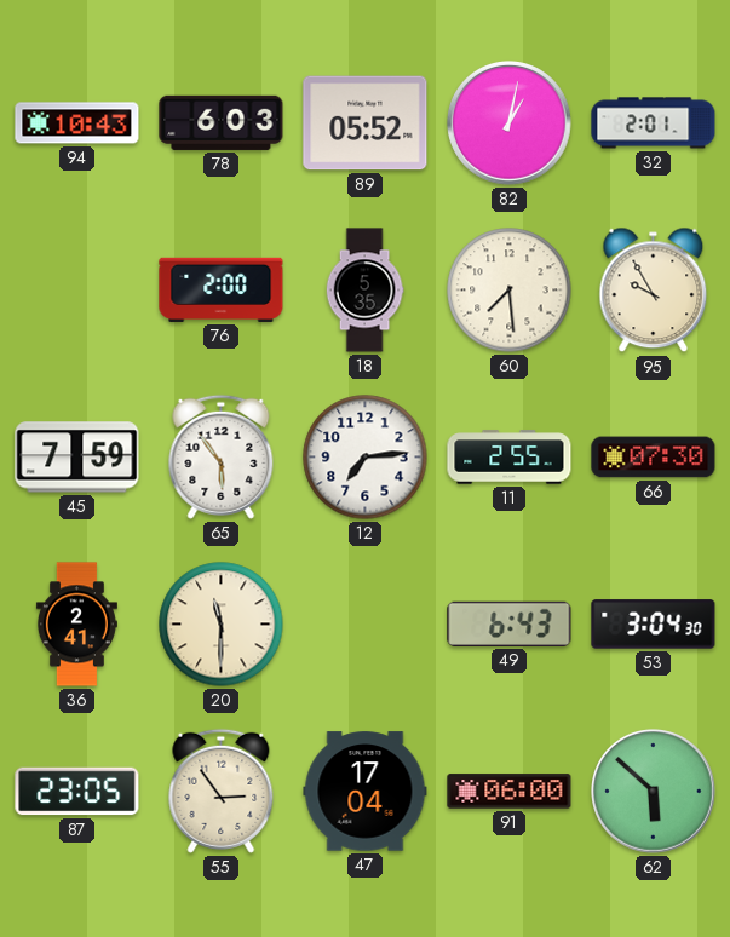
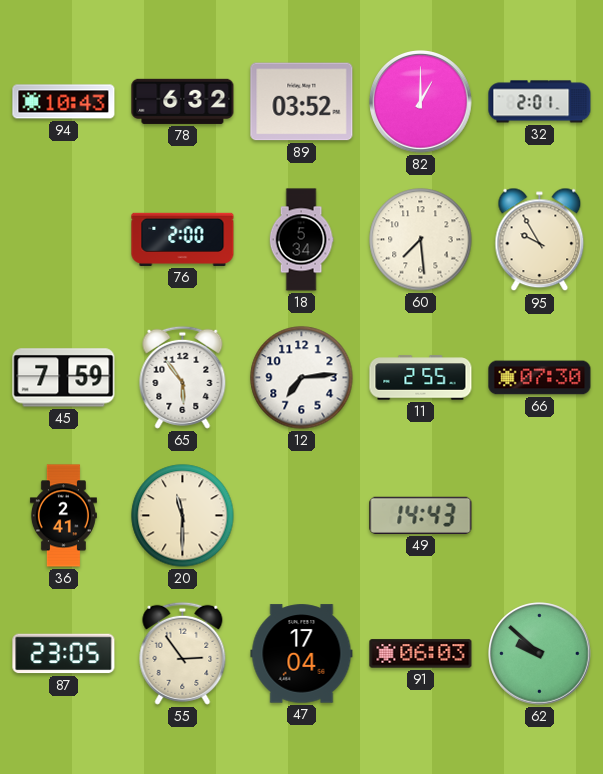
78: 6:03 -> 6:32 (183, 101)
89: 05:52 -> 03:52 (302, 102)
82: 1:02 -> 1:00 (421, 102)
18: 5:35 -> 5:34 (301, 240)
49: 6:43 -> 14:43 (421, 515)
53: 3:04 -> none (654, 625)
91: 06:00 -> 06:03 (421, 654)
62: 5:52 -> 9:52 (540, 654)
